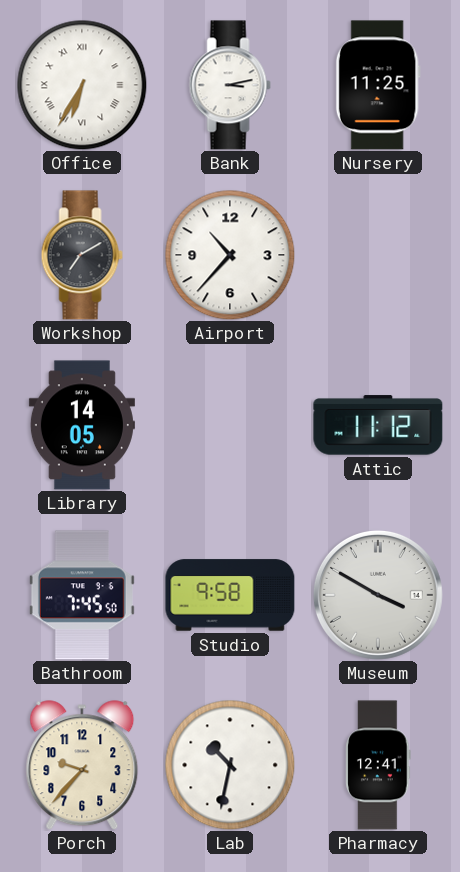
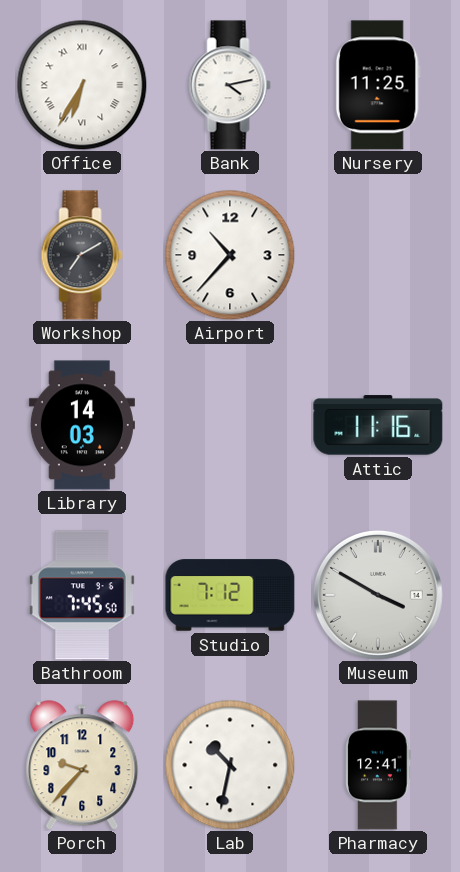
Bank: 3:13 -> 4:13 (230, 85)
Library: 14:05 -> 14:03 (82, 425)
Attic: 11:12 -> 11:16 (378, 425)
Studio: 9:58 -> 7:12 (230, 595)
